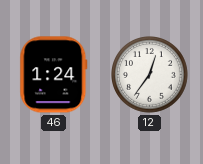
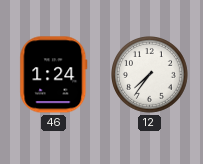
12: 12:36 -> 7:36 (150, 75)
